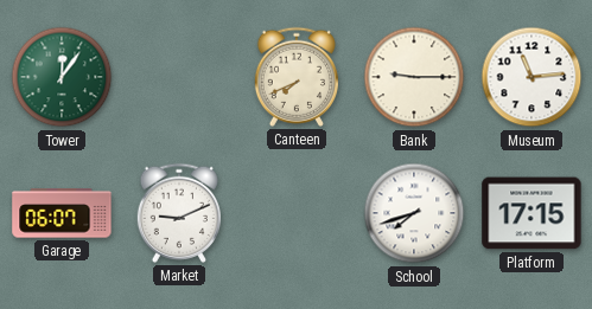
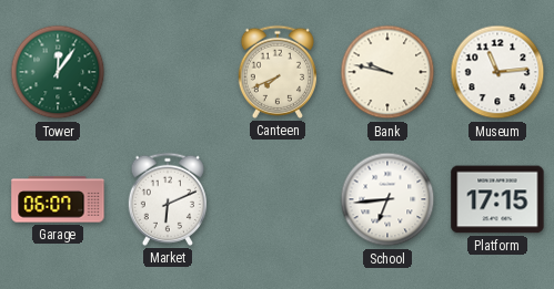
Bank: 9:15 -> 9:47 (387, 72)
Market: 9:11 -> 6:11 (167, 199)
School: 7:42 -> 6:44 (387, 199)
